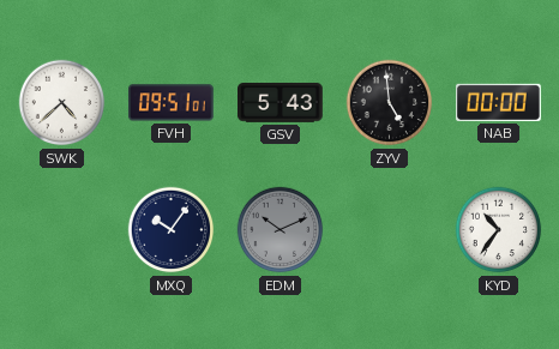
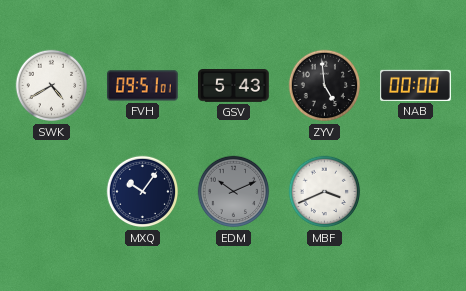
SWK: 4:38 -> 4:40 (52, 86)
MBF: none -> 3:41 (325, 192)
KYD: 10:36 -> none (499, 230)
